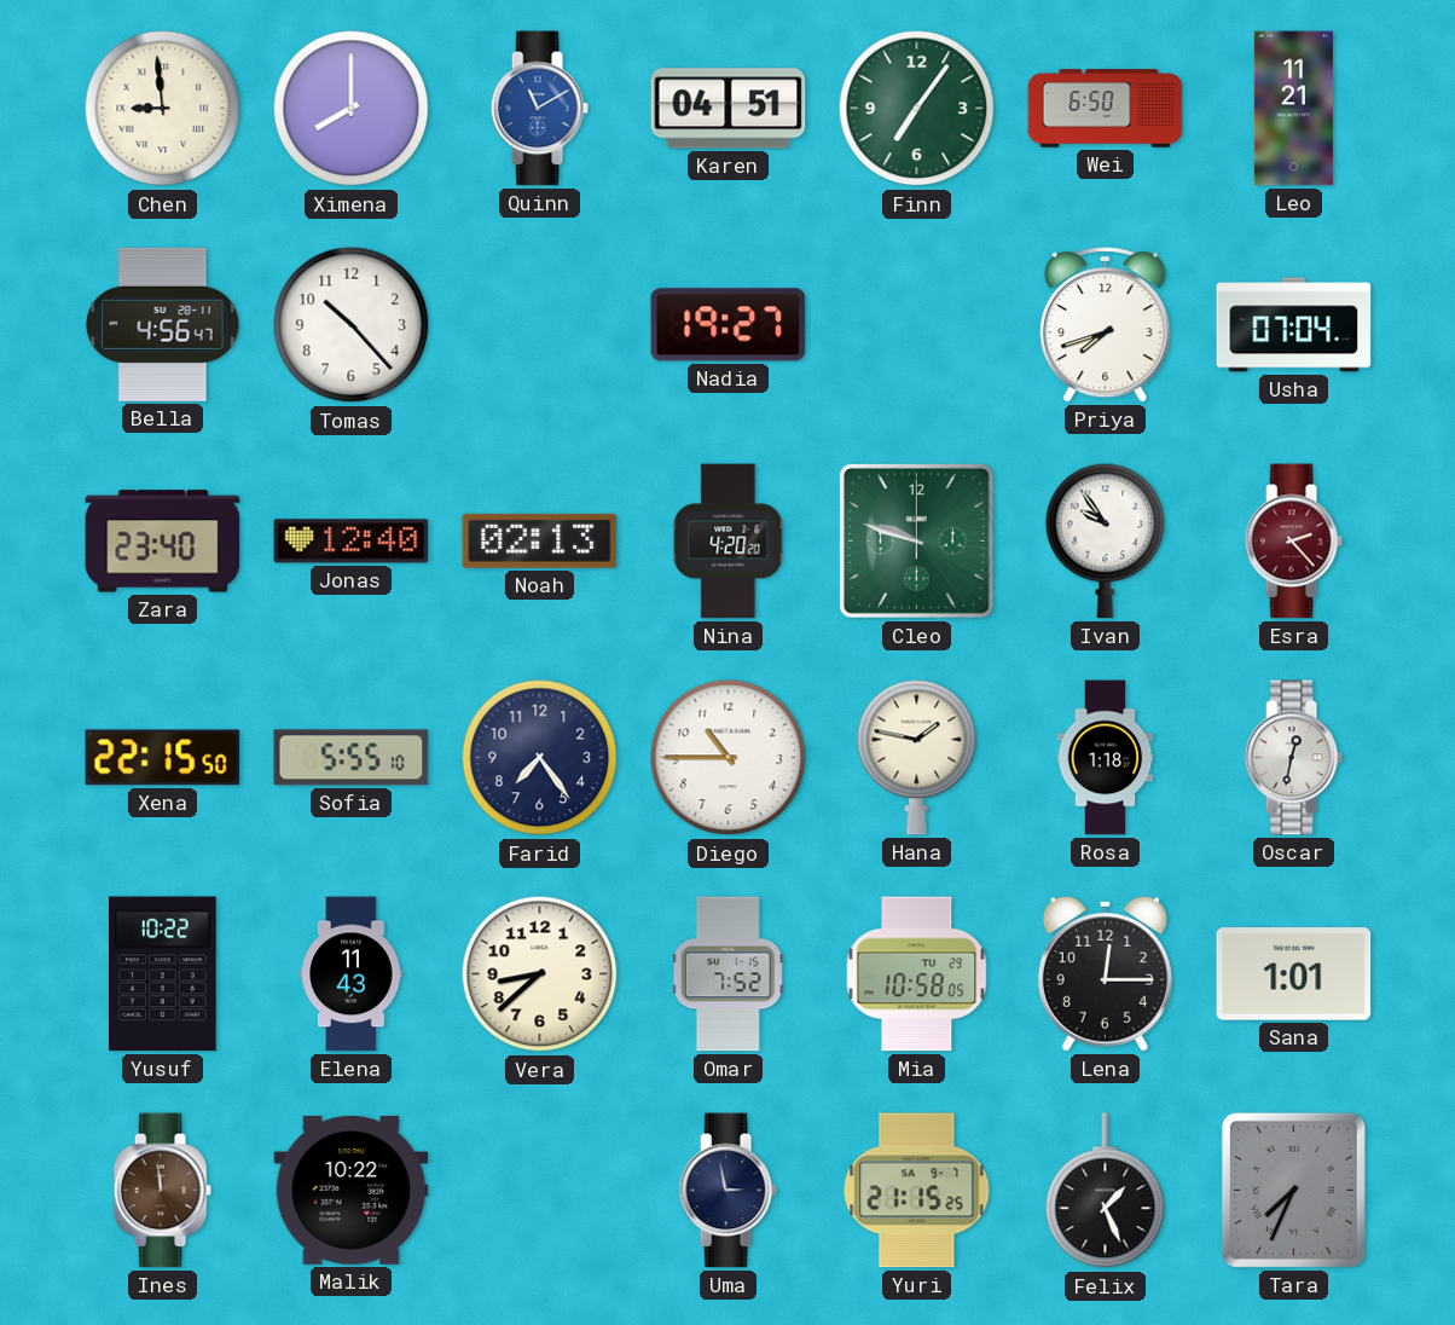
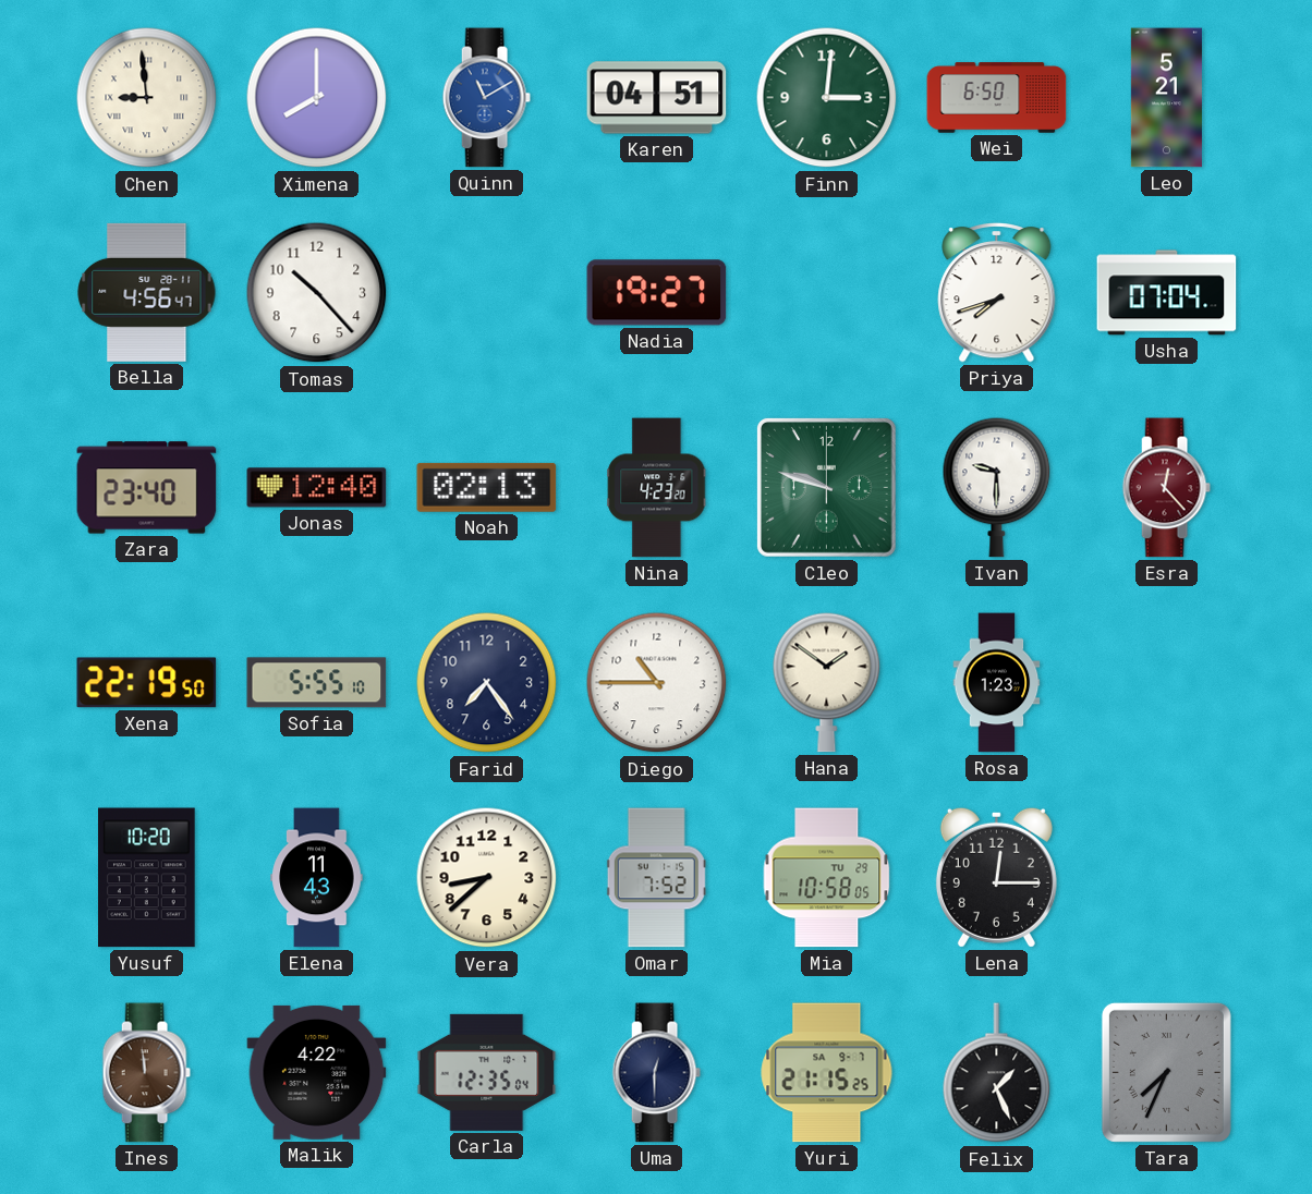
Finn: 7:06 -> 3:01 (827, 98)
Leo: 11:21 -> 5:21 (1166, 98)
Nina: 4:20 -> 4:23 (657, 488)
Ivan: 9:54 -> 9:30 (997, 487)
Esra: 2:23 -> 12:23 (1166, 488)
Xena: 22:15 -> 22:19 (147, 683)
Hana: 1:47 -> 1:51 (827, 682)
Rosa: 1:18 -> 1:23 (997, 683)
Oscar: 12:32 -> none (1293, 758)
Yusuf: 10:22 -> 10:20 (147, 878)
Sana: 1:01 -> none (1294, 974)
Malik: 10:22 -> 4:22 (317, 1072)
Carla: none -> 12:35 (487, 1072)
Uma: 2:58 -> 12:30 (656, 1073)
